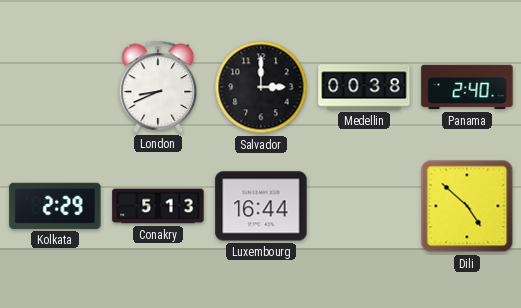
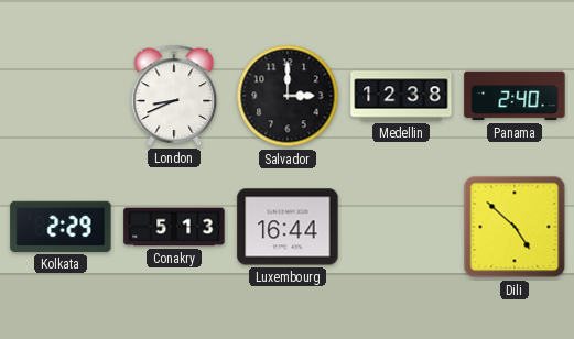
Medellin: 00:38 -> 12:38 (401, 96)
